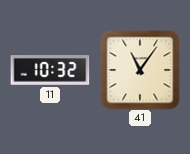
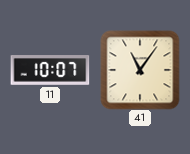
11: 10:32 -> 10:07 (50, 71)
